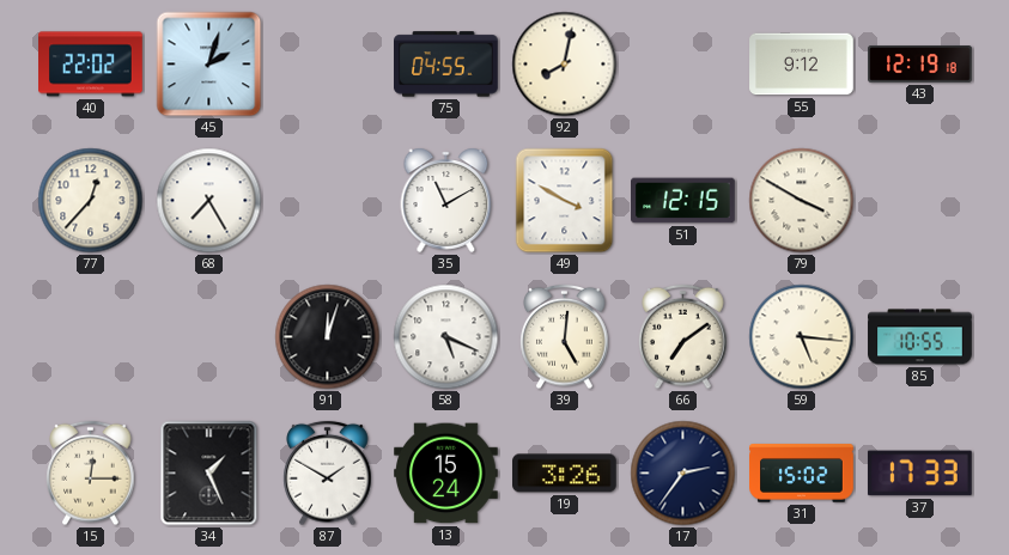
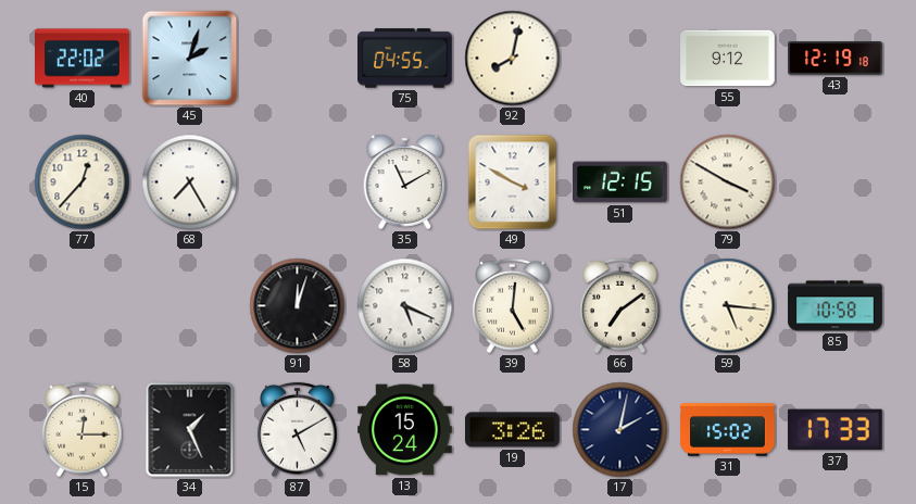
85: 10:55 -> 10:58 (836, 306)
87: 1:50 -> 5:10 (298, 430)
17: 2:36 -> 2:02 (620, 430)
